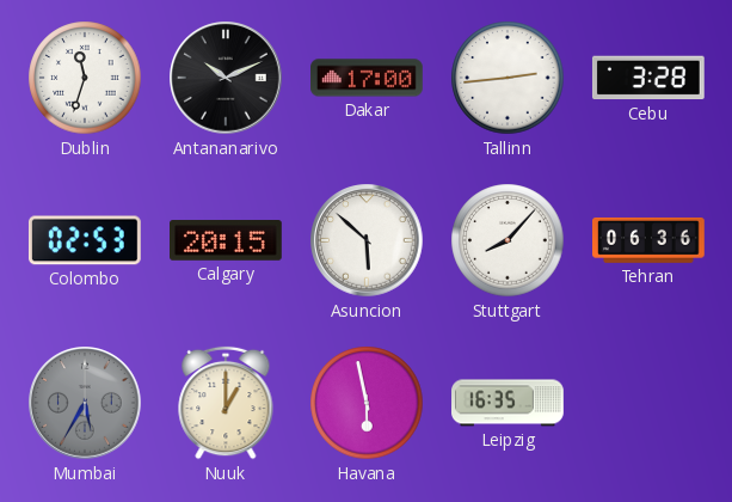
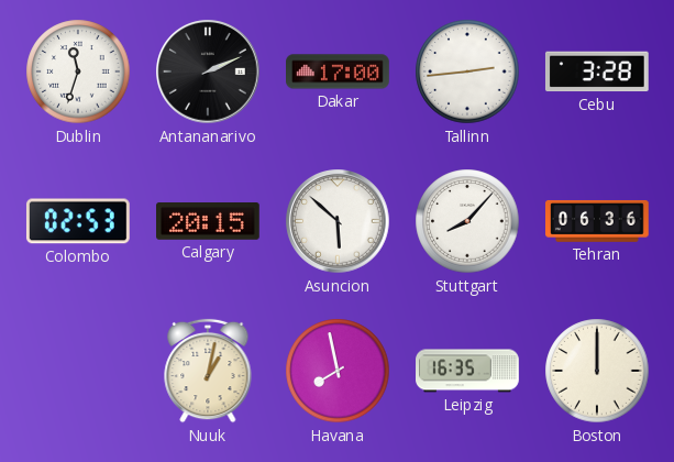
Antananarivo: 10:11 -> 2:11 (208, 71)
Mumbai: 5:35 -> none (85, 403)
Nuuk: 1:00 -> 1:02 (208, 371)
Havana: 5:58 -> 7:58 (338, 371)
Boston: none -> 12:00 (597, 371)
